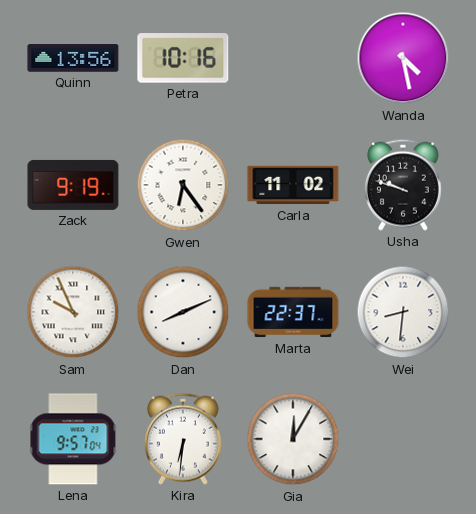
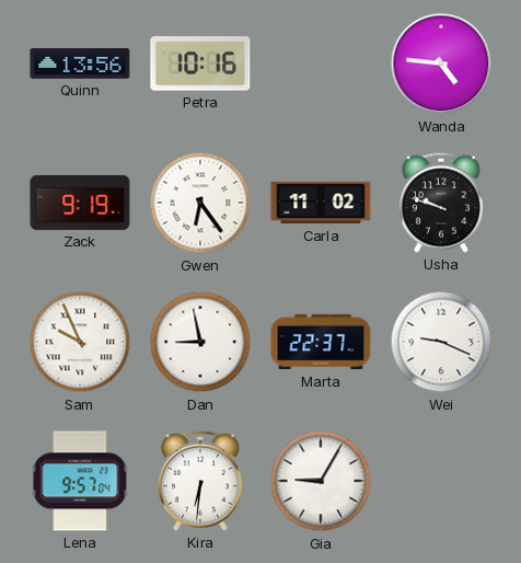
Wanda: 4:28 -> 4:46 (441, 64)
Dan: 8:11 -> 8:58 (200, 342)
Wei: 8:31 -> 9:19 (441, 342)
Gia: 12:05 -> 9:05 (321, 481)
